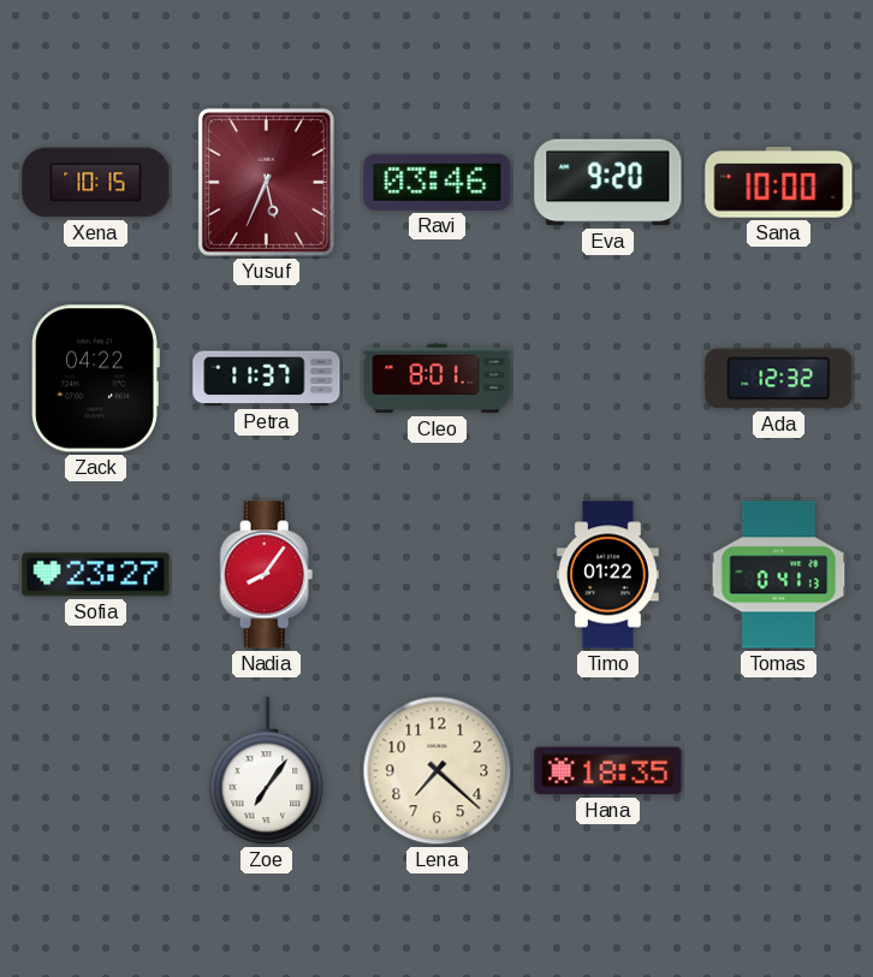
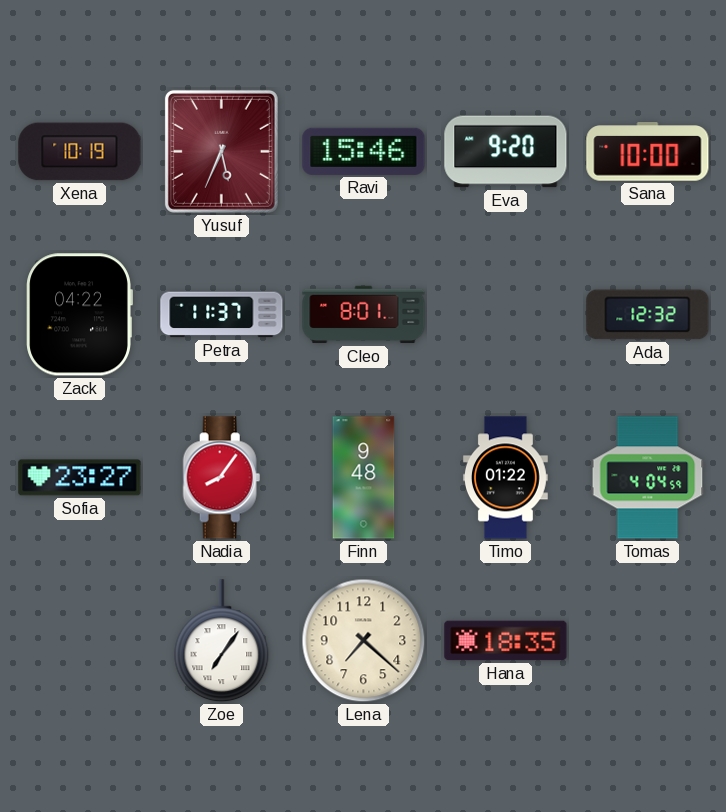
Xena: 10:15 -> 10:19 (80, 152)
Ravi: 03:46 -> 15:46 (364, 151)
Finn: none -> 9:48 (364, 478)
Tomas: 0:41 -> 4:04 (648, 478)
